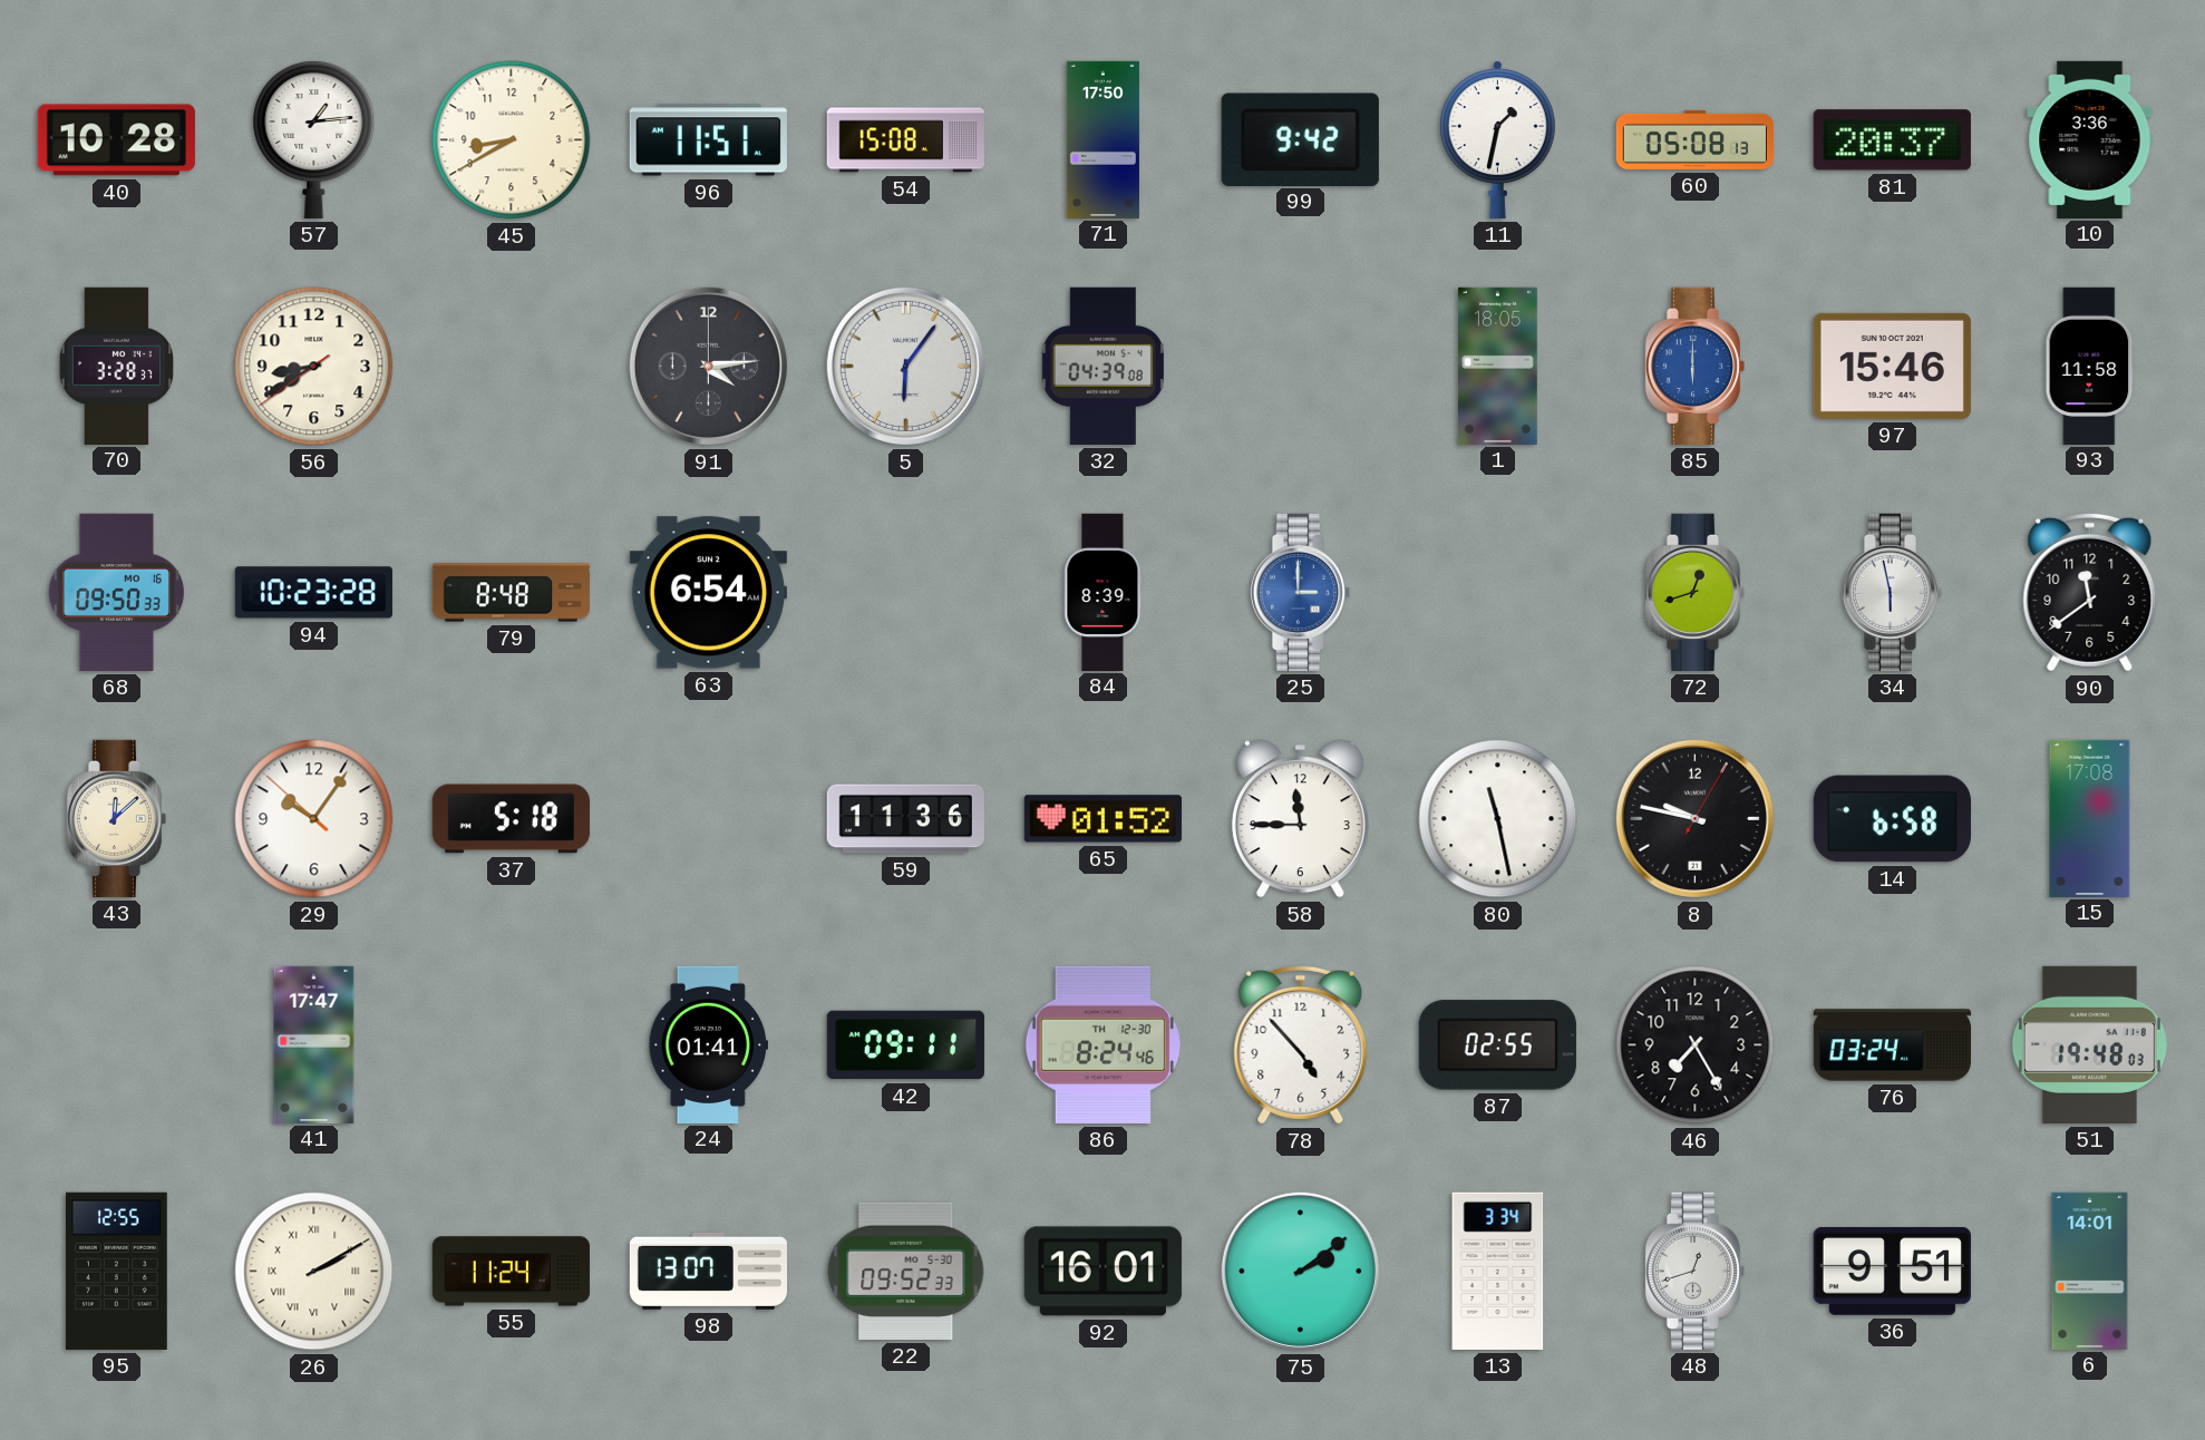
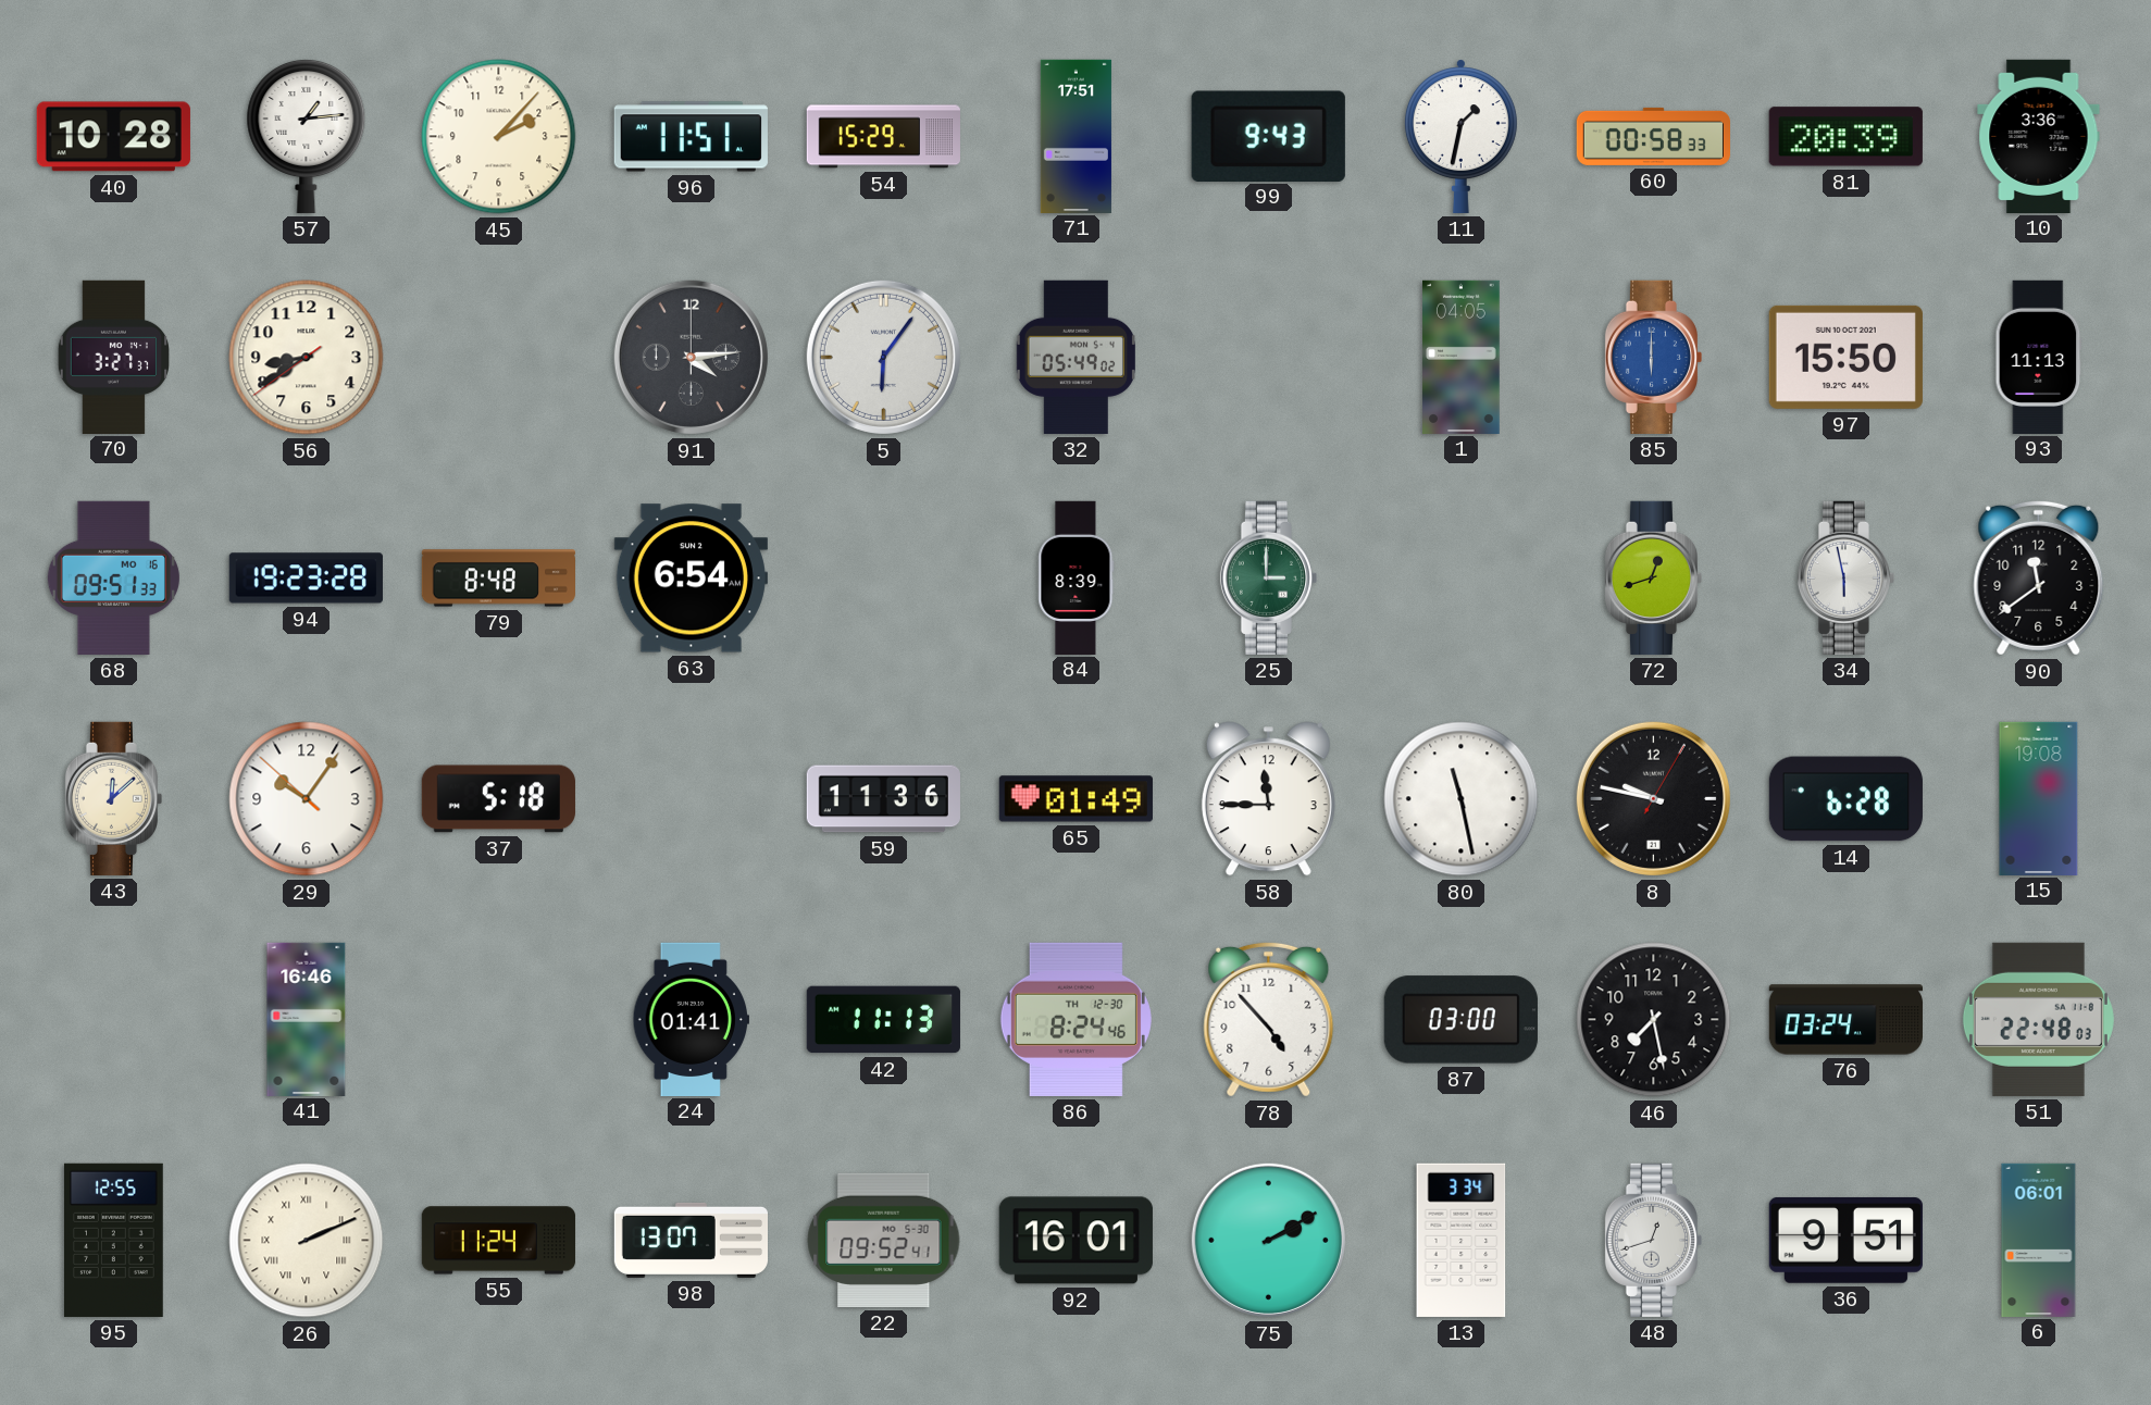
45: 8:40 -> 2:07 (499, 137)
54: 15:08 -> 15:29 (883, 137)
71: 17:50 -> 17:51 (1075, 136)
99: 9:42 -> 9:43 (1268, 136)
60: 05:08 -> 00:58 (1653, 136)
81: 20:37 -> 20:39 (1845, 137)
70: 3:28 -> 3:27 (113, 357)
32: 04:39 -> 05:49 (1075, 357)
1: 18:05 -> 04:05 (1462, 357)
97: 15:46 -> 15:50 (1845, 357)
93: 11:58 -> 11:13 (2039, 357)
68: 09:50 -> 09:51 (113, 577)
94: 10:23 -> 19:23 (306, 579)
25 dial: blue -> green (1268, 577)
65: 01:52 -> 01:49 (1075, 799)
14: 6:58 -> 6:28 (1845, 799)
15: 17:08 -> 19:08 (2039, 798)
41: 17:47 -> 16:46 (307, 1019)
42: 09:11 -> 11:13 (883, 1020)
87: 02:55 -> 03:00 (1460, 1020)
46: 7:25 -> 7:28 (1654, 1020)
51: 19:48 -> 22:48 (2038, 1019)
26: 2:10 -> 2:11 (307, 1241)
22: 09:52:33 -> 09:52:41 (884, 1240)
75: 2:09 -> 2:10 (1268, 1240)
6: 14:01 -> 06:01 (2039, 1240)
